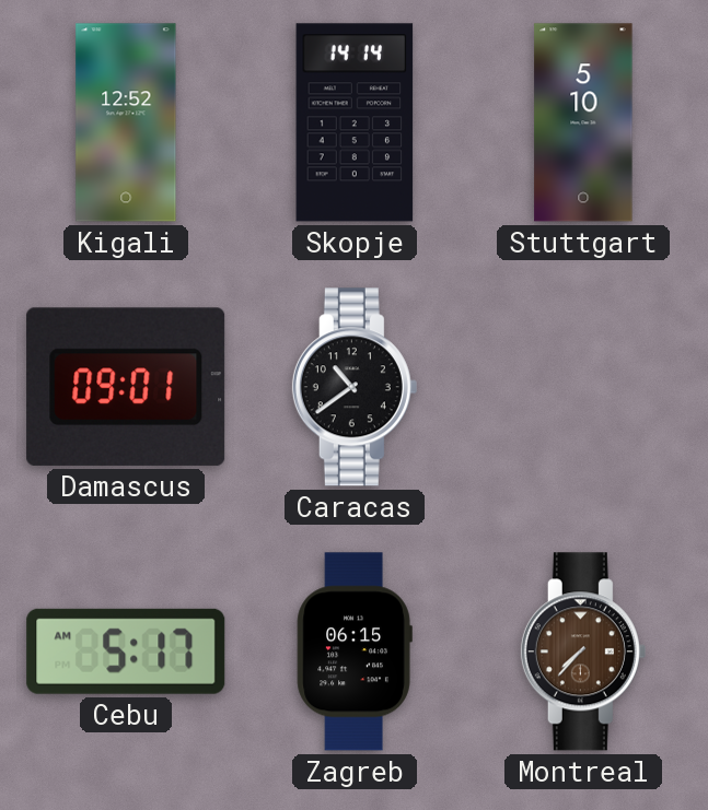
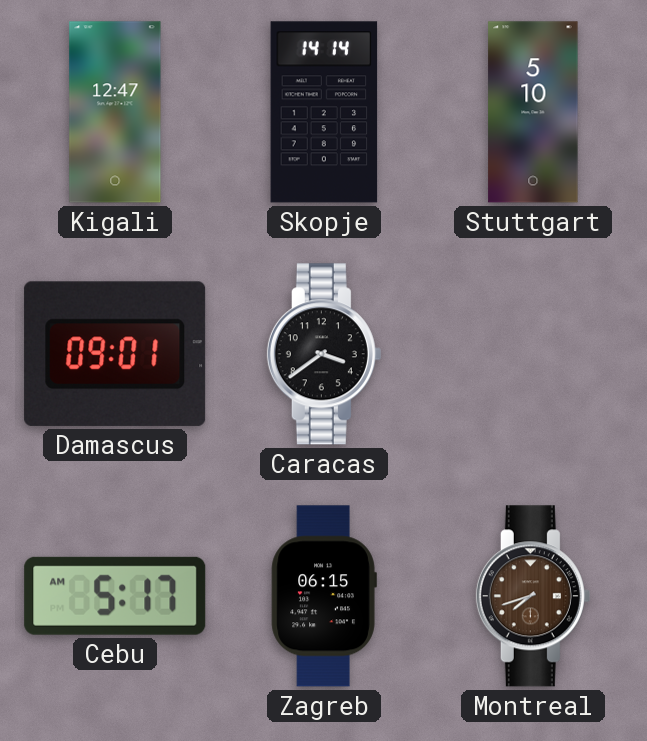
Kigali: 12:52 -> 12:47 (115, 112)
Caracas: 10:39 -> 3:39 (324, 354)
Montreal: 7:37 -> 7:42 (533, 596)
